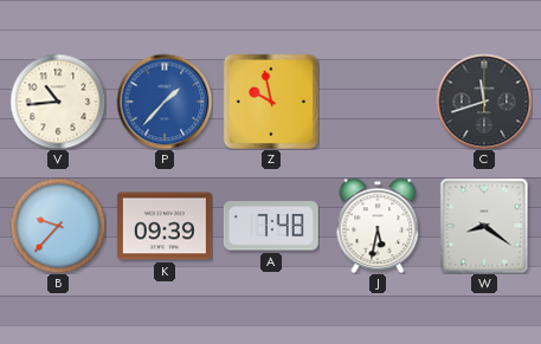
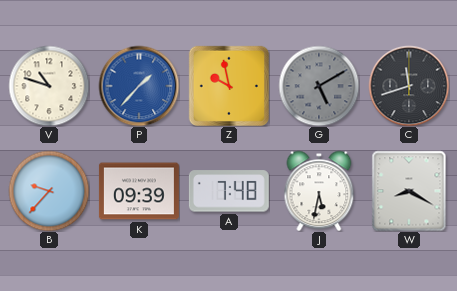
V: 10:44 -> 10:48 (49, 86)
G: none -> 5:10 (319, 86)
W: 8:21 -> 8:20 (409, 191)
